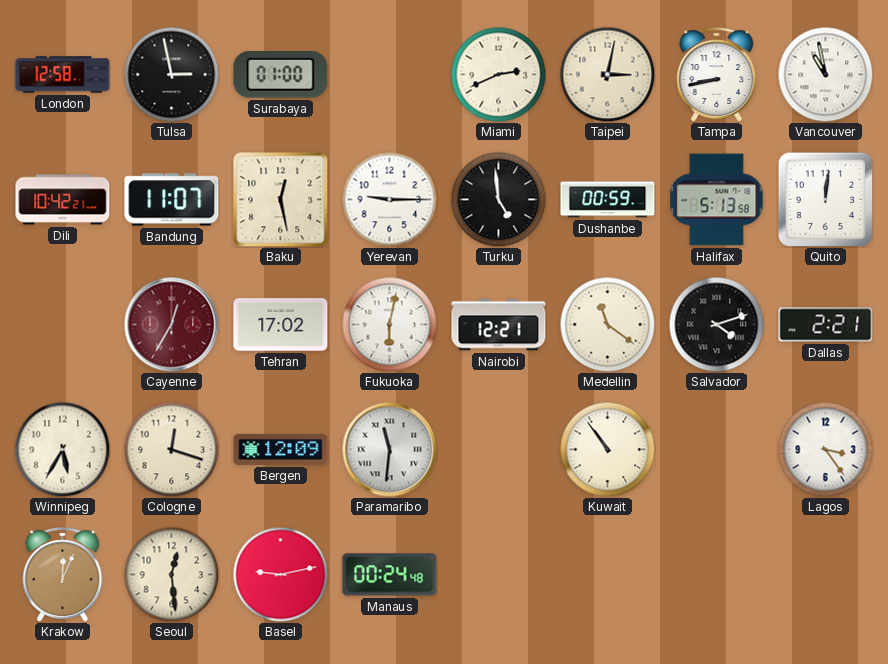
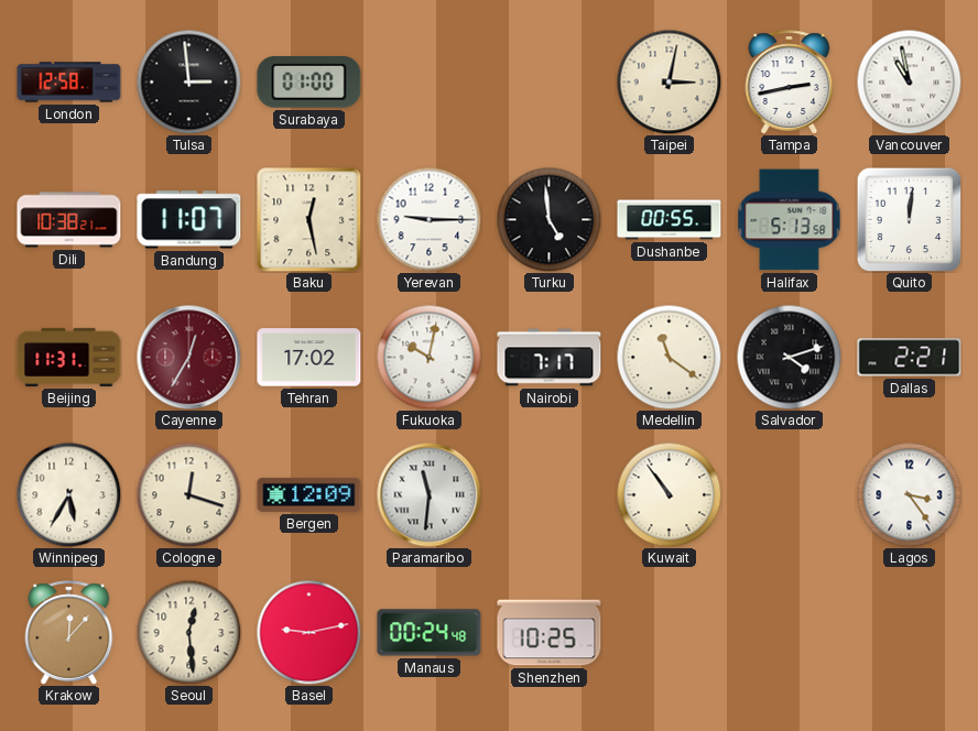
Tulsa: 2:58 -> 2:59 (188, 81)
Miami: 2:41 -> none (498, 74)
Tampa: 8:43 -> 2:43 (790, 83)
Dili: 10:42 -> 10:38 (69, 220)
Dushanbe: 00:59 -> 00:55 (670, 220)
Beijing: none -> 11:31 (69, 357)
Fukuoka: 6:02 -> 10:02 (428, 357)
Nairobi: 12:21 -> 7:17 (550, 358)
Krakow: 12:04 -> 12:07 (69, 633)
Shenzhen: none -> 10:25 (550, 633)
